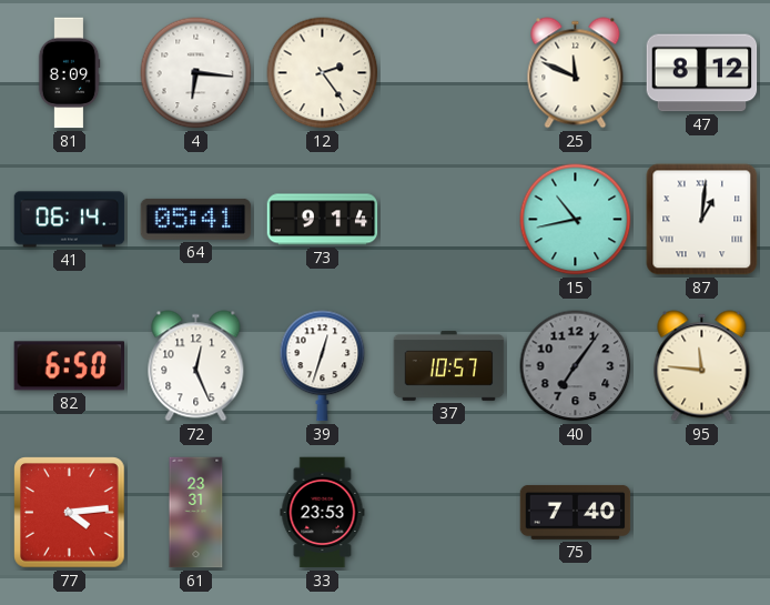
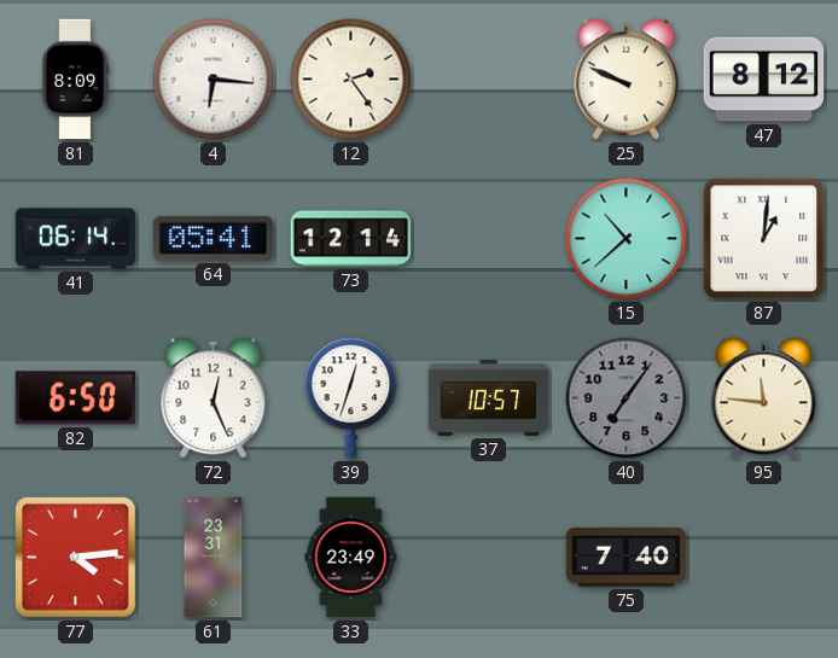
25: 11:49 -> 9:49 (627, 80)
73: 9:14 -> 12:14 (351, 239)
15: 10:43 -> 10:38 (627, 239)
33: 23:53 -> 23:49 (351, 558)
